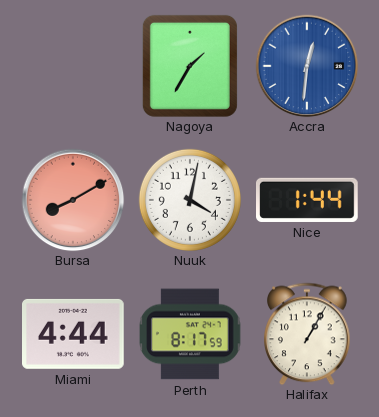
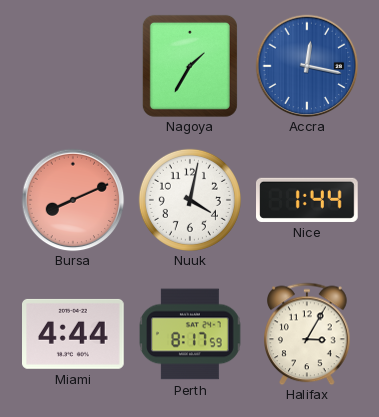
Accra: 12:31 -> 12:17 (307, 66)
Bursa: 8:10 -> 8:11 (73, 200)
Halifax: 1:05 -> 3:05 (308, 334)
